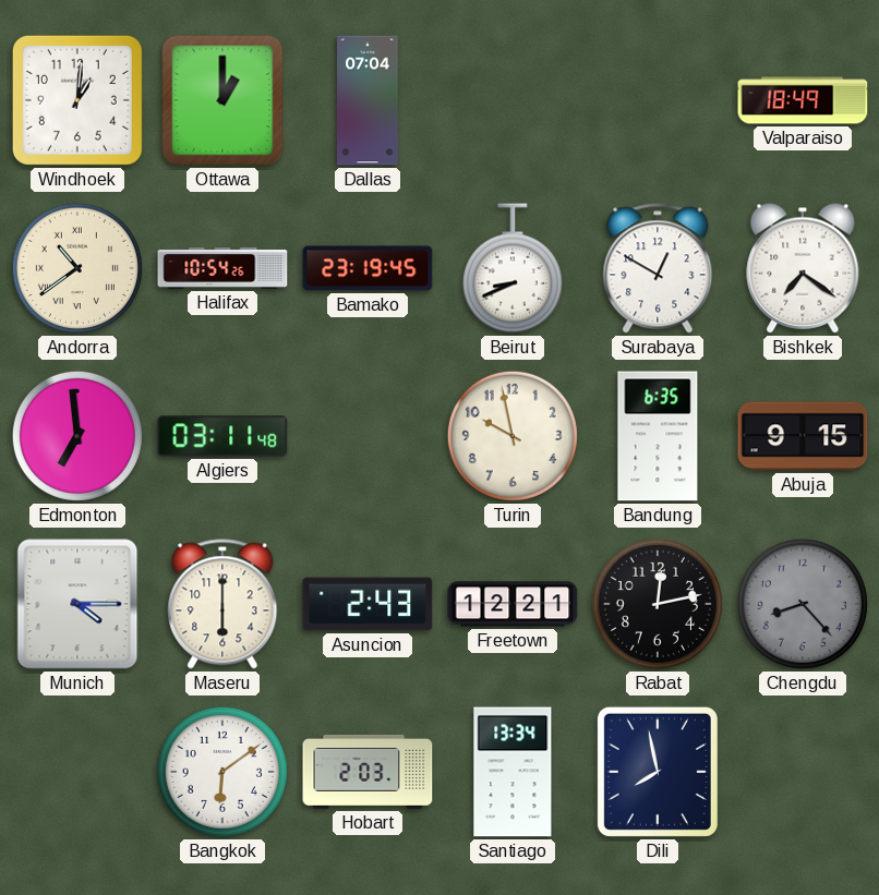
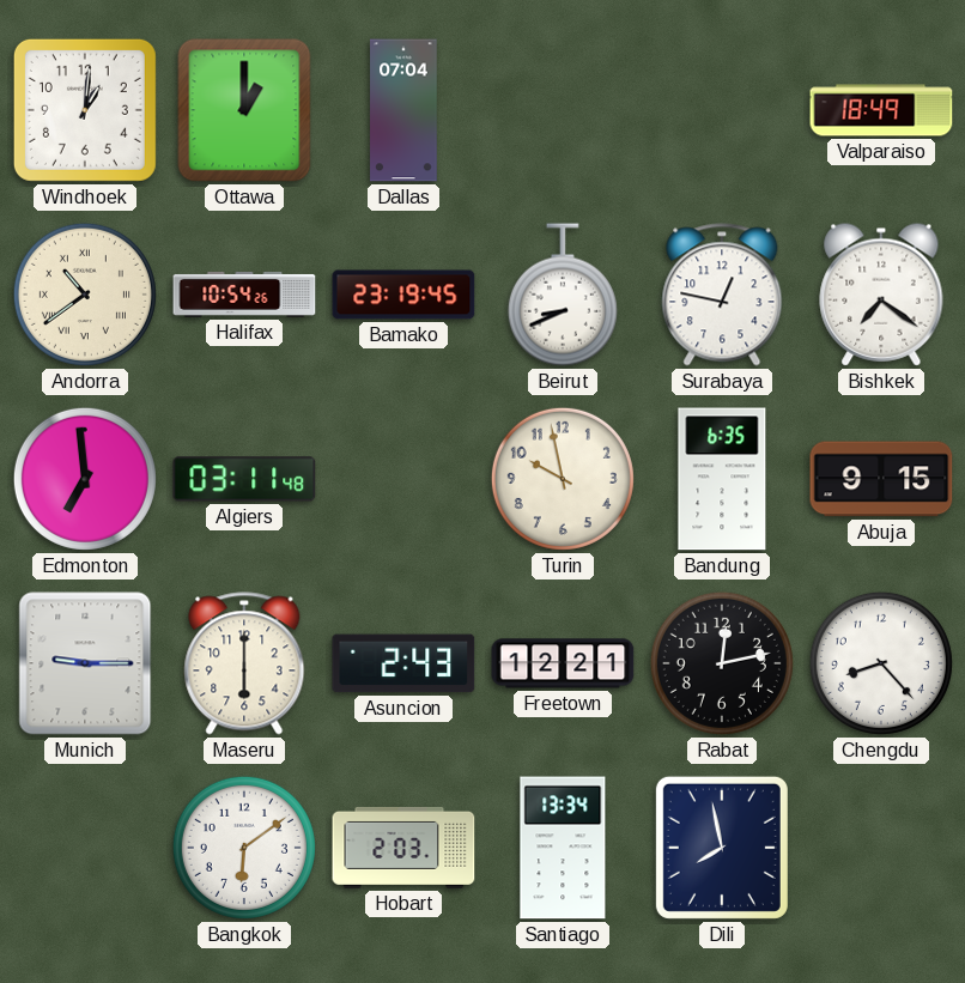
Surabaya: 12:50 -> 12:47 (722, 295)
Munich: 4:15 -> 9:15 (85, 663)
Chengdu dial: grey -> white (881, 663)
